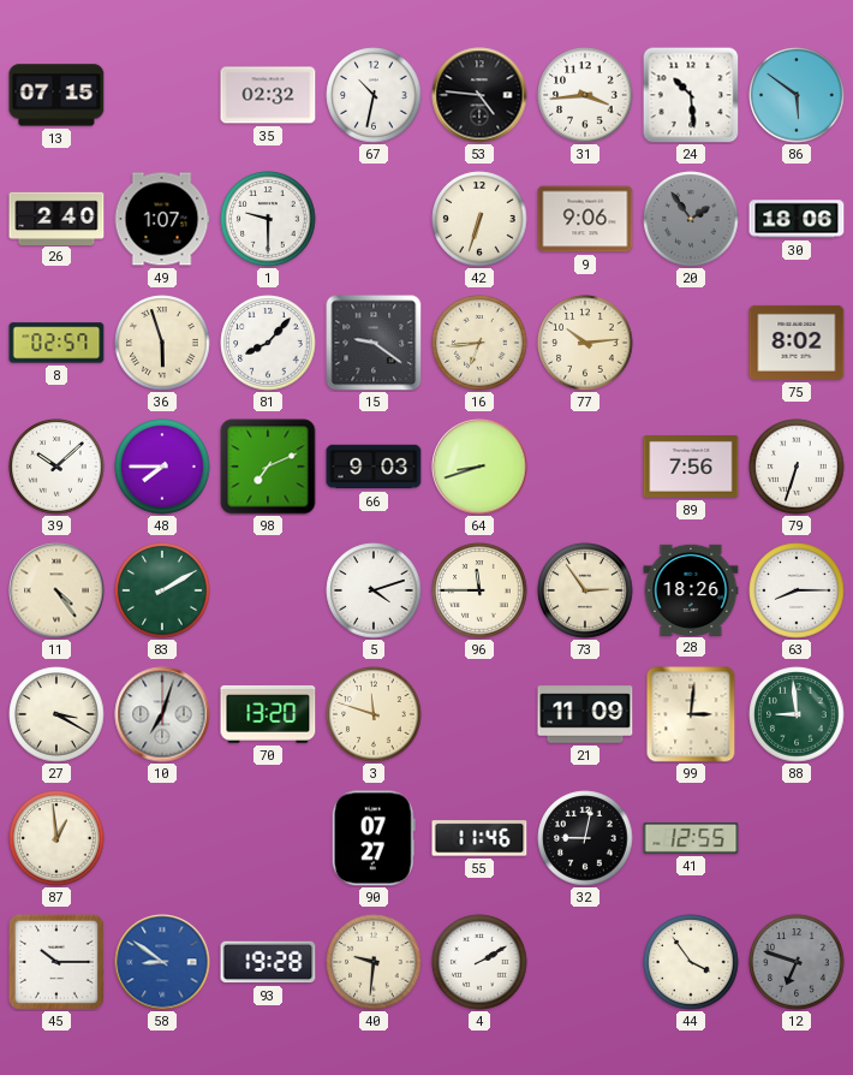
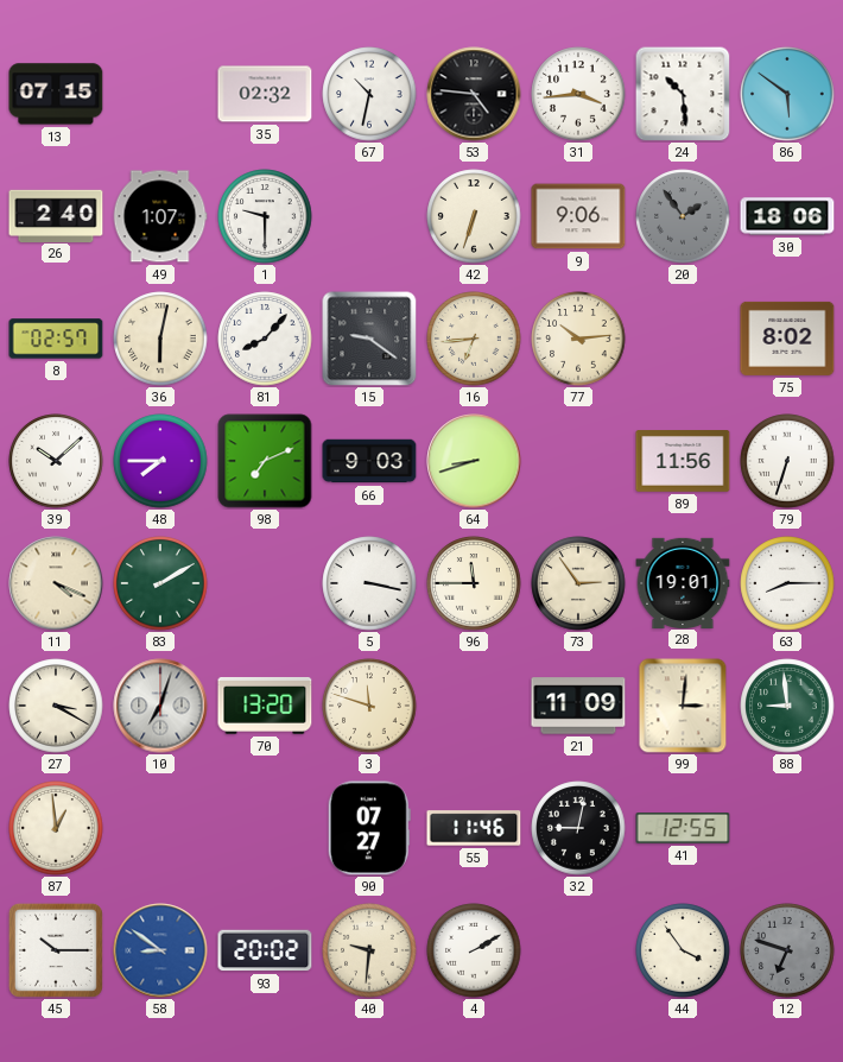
36: 5:57 -> 6:02 (160, 339)
89: 7:56 -> 11:56 (683, 462)
11: 4:24 -> 4:19 (56, 583)
5: 4:12 -> 3:17 (369, 583)
28: 18:26 -> 19:01 (683, 582)
93: 19:28 -> 20:02 (265, 950)
